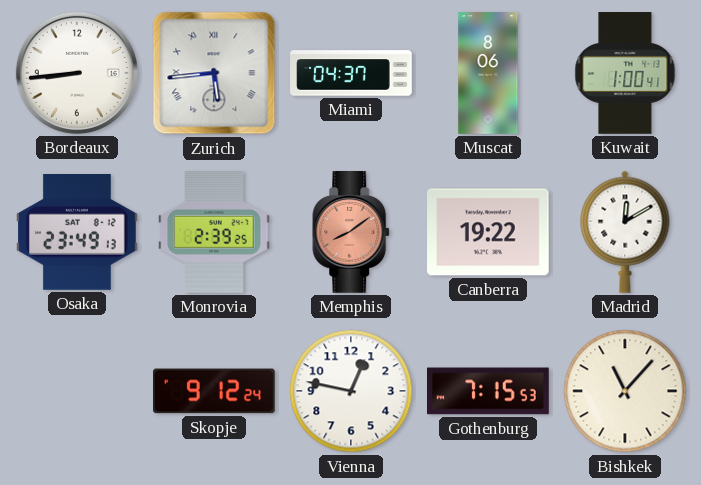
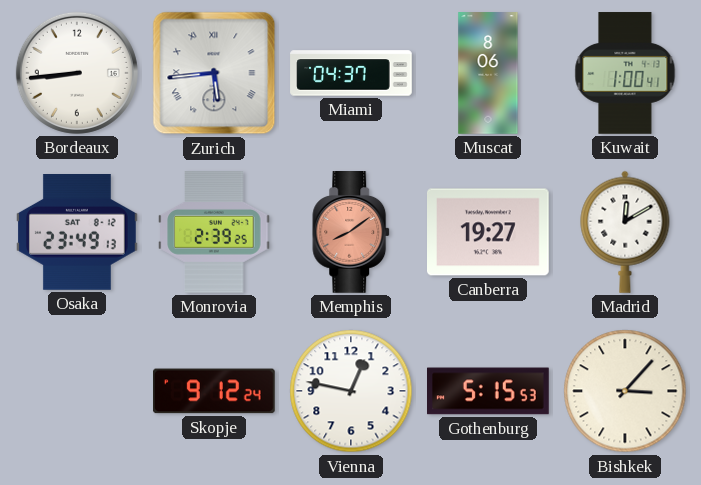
Canberra: 19:22 -> 19:27 (489, 232)
Gothenburg: 7:15 -> 5:15 (489, 391)
Bishkek: 11:07 -> 3:07 (625, 391)
